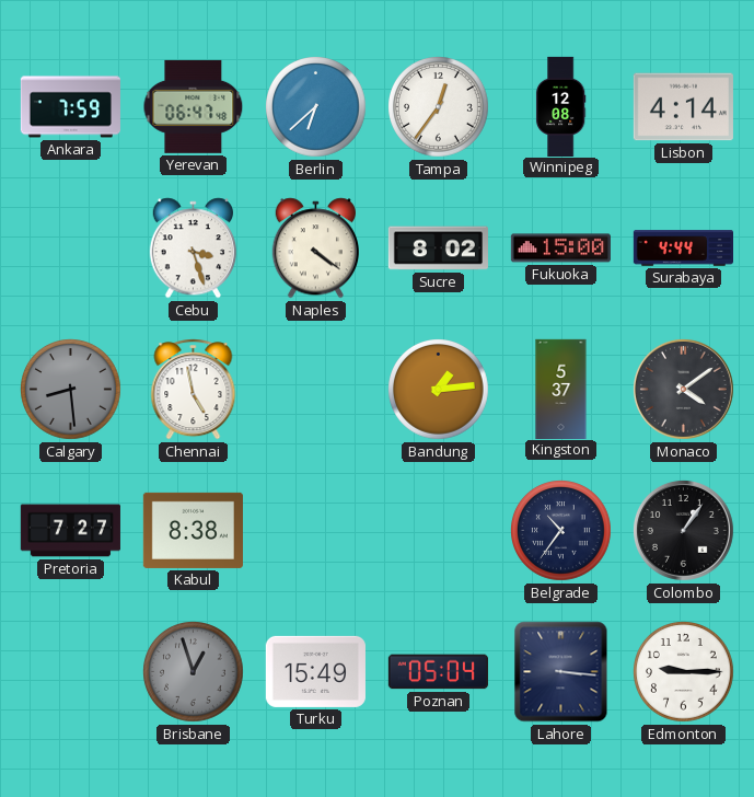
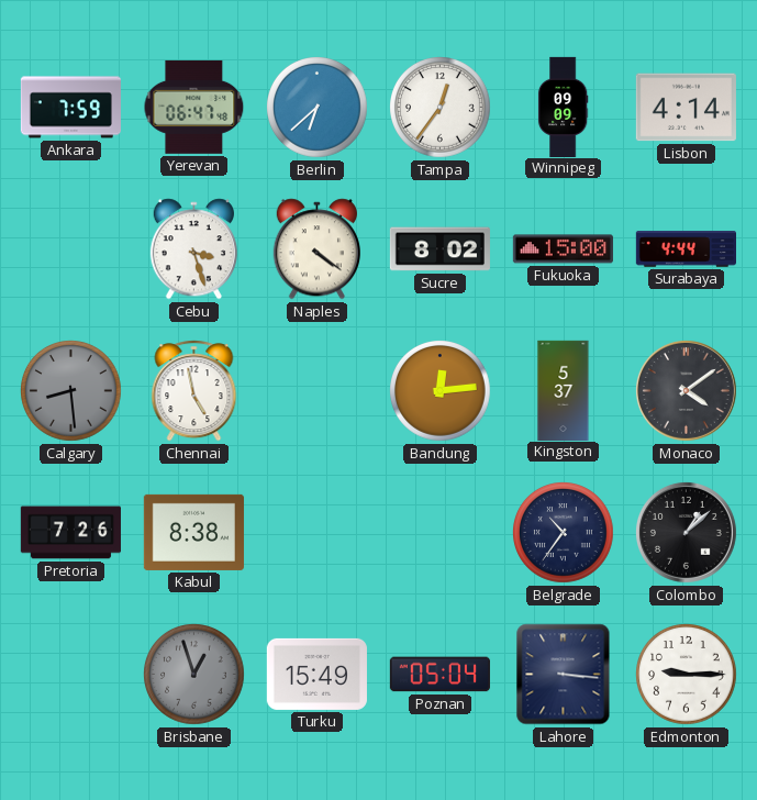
Winnipeg: 12:08 -> 09:09 (563, 107)
Bandung: 1:14 -> 12:14 (441, 391)
Pretoria: 7:27 -> 7:26 (70, 533)
Colombo: 1:06 -> 1:08 (686, 532)
